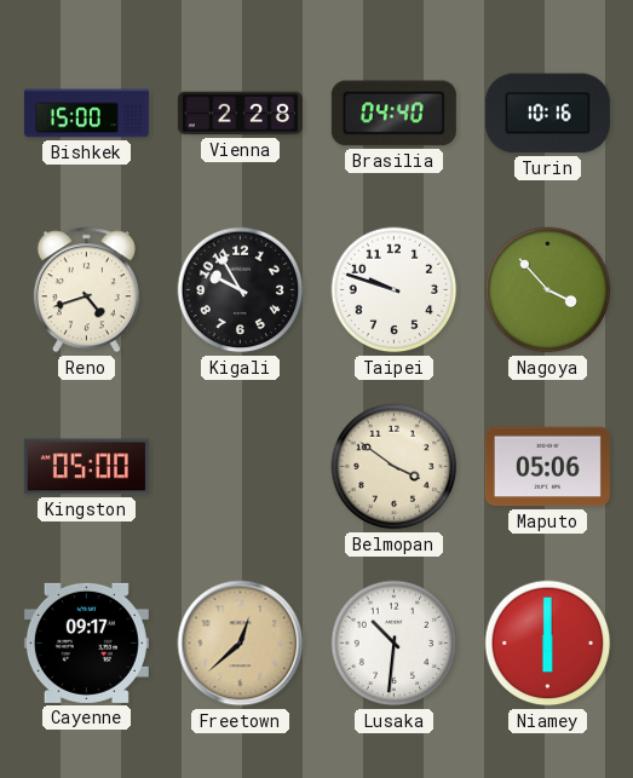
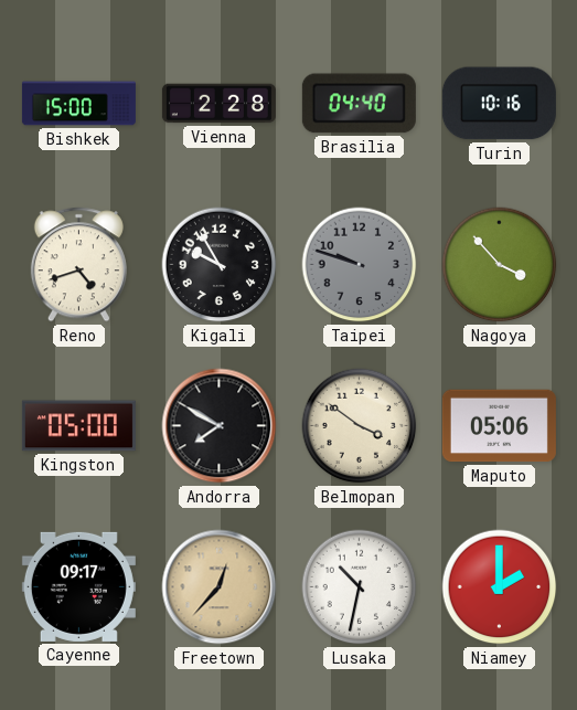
Taipei dial: white -> grey (360, 265)
Andorra: none -> 7:50 (220, 426)
Freetown: 12:38 -> 12:37 (220, 587)
Lusaka: 10:31 -> 10:32 (360, 587)
Niamey: 6:00 -> 2:00 (500, 587)
